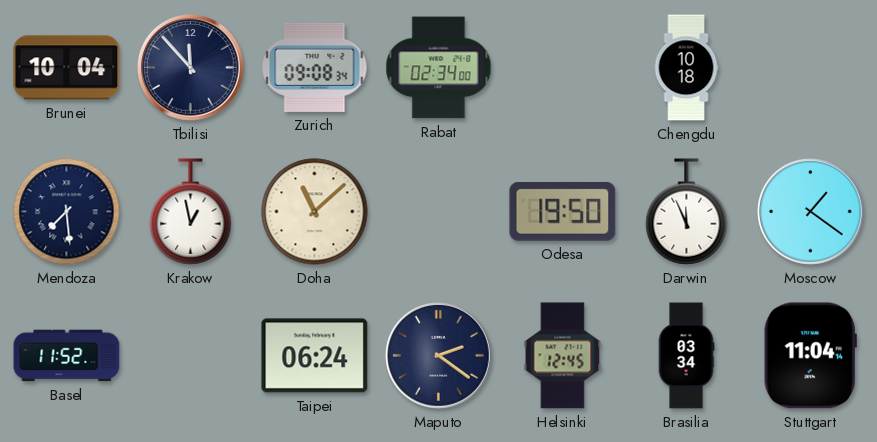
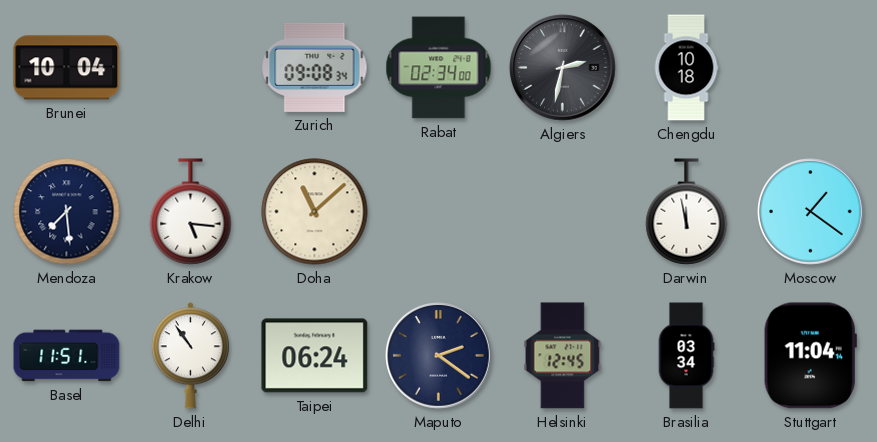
Tbilisi: 11:53 -> none (191, 68)
Algiers: none -> 2:32 (563, 68)
Krakow: 12:58 -> 5:16 (191, 212)
Odesa: 19:50 -> none (563, 211)
Darwin: 11:56 -> 11:58 (687, 212)
Basel: 11:52 -> 11:51 (67, 356)
Delhi: none -> 10:54 (190, 356)
